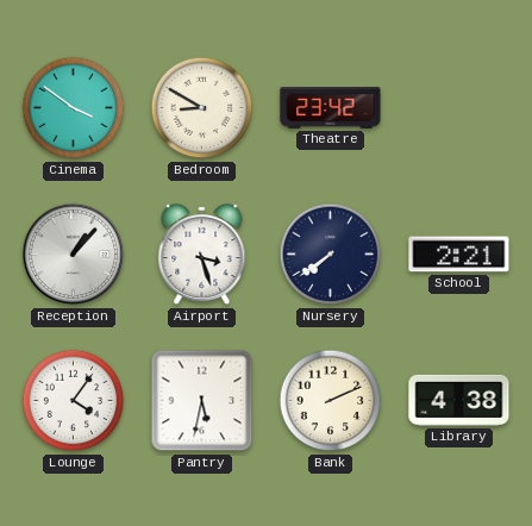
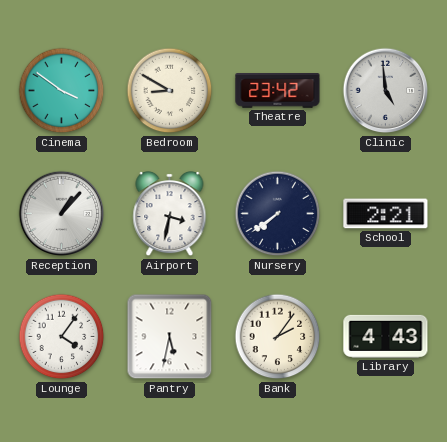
Clinic: none -> 4:59 (386, 91)
Airport: 3:27 -> 3:32 (170, 214)
Bank: 2:11 -> 2:06 (278, 337)
Library: 4:38 -> 4:43 (386, 336)
